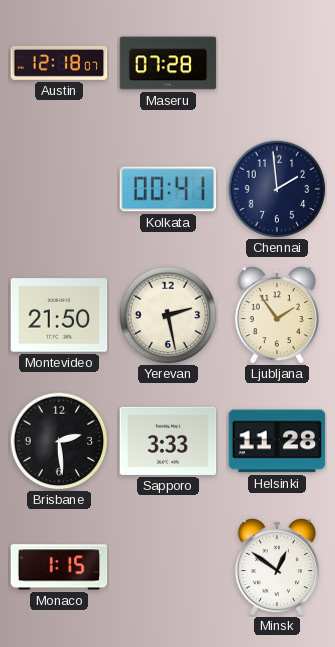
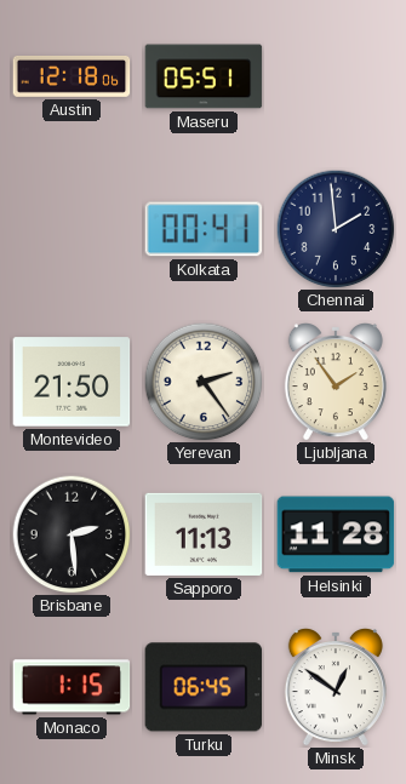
Austin: 12:18:07 -> 12:18:06 (72, 76)
Maseru: 07:28 -> 05:51 (204, 76)
Yerevan: 2:28 -> 2:24 (204, 382)
Sapporo: 3:33 -> 11:13 (204, 534)
Turku: none -> 06:45 (204, 687)
